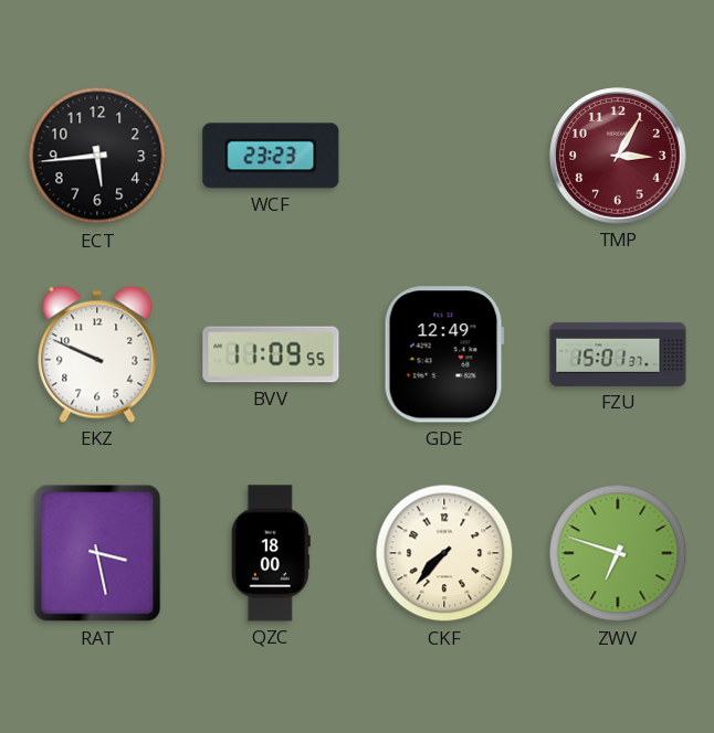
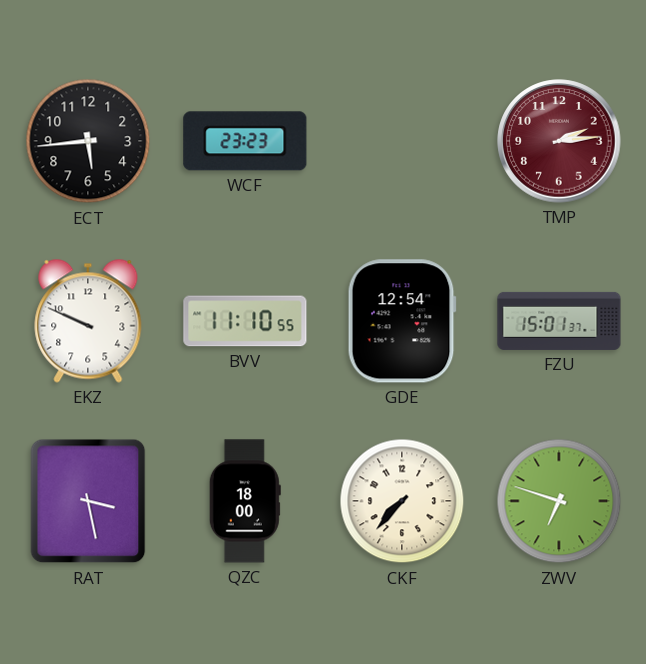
TMP: 3:05 -> 2:14 (559, 141)
BVV: 11:09 -> 11:10 (245, 321)
GDE: 12:49 -> 12:54 (402, 321)
